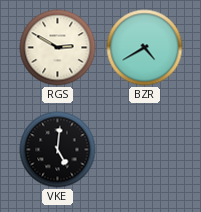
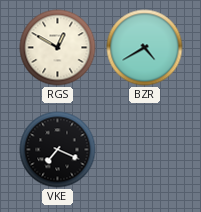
RGS: 2:50 -> 12:50 (58, 48)
VKE: 5:01 -> 7:19 (58, 150)
